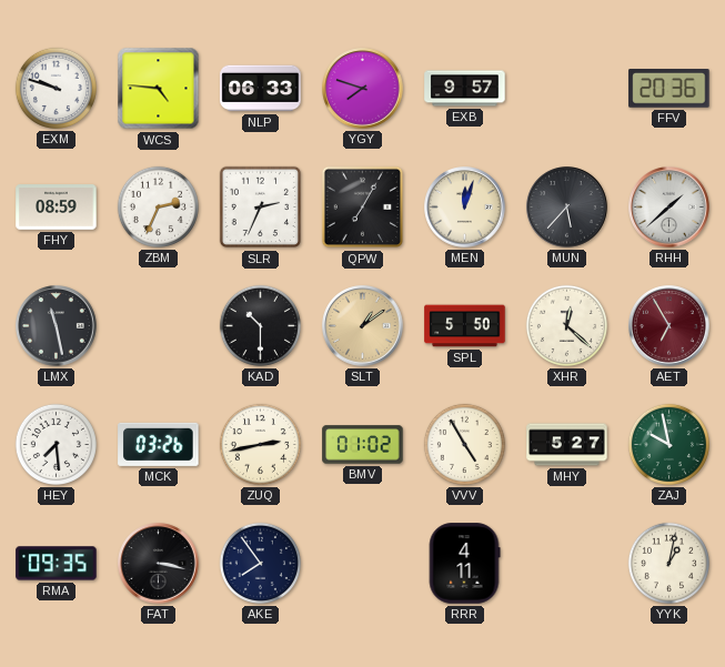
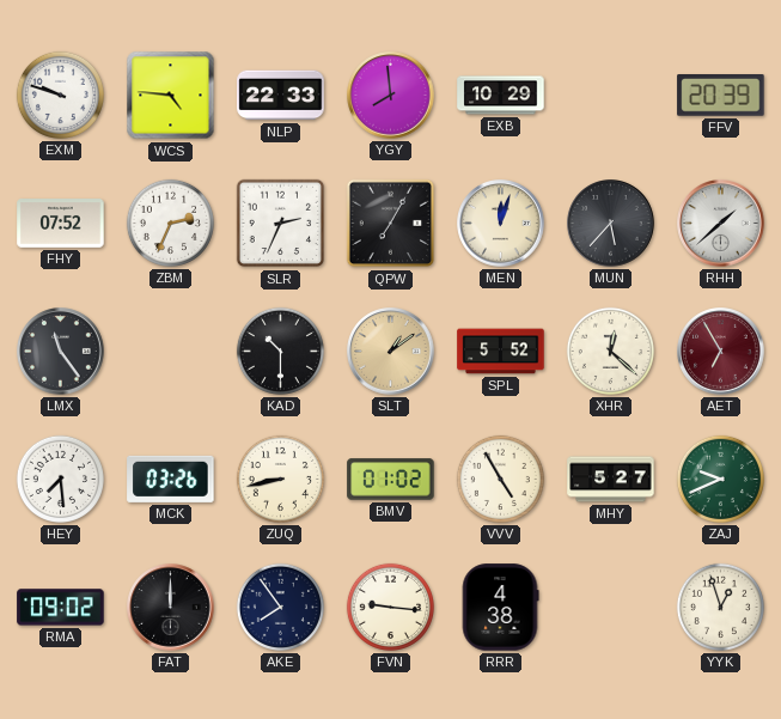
NLP: 06:33 -> 22:33 (281, 96)
YGY: 7:48 -> 7:59 (391, 96)
EXB: 9:57 -> 10:29 (501, 96)
FFV: 20:36 -> 20:39 (721, 96)
FHY: 08:59 -> 07:52 (61, 224)
LMX: 11:28 -> 11:24 (61, 352)
SPL: 5:50 -> 5:52 (501, 352)
ZUQ: 2:43 -> 8:43 (280, 479)
ZAJ: 9:58 -> 9:41 (720, 479)
RMA: 09:35 -> 09:02 (61, 608)
FAT: 3:17 -> 12:00 (171, 608)
FVN: none -> 9:16 (390, 607)
RRR: 4:11 -> 4:38 (500, 608)
YYK: 1:02 -> 12:57 (720, 607)
